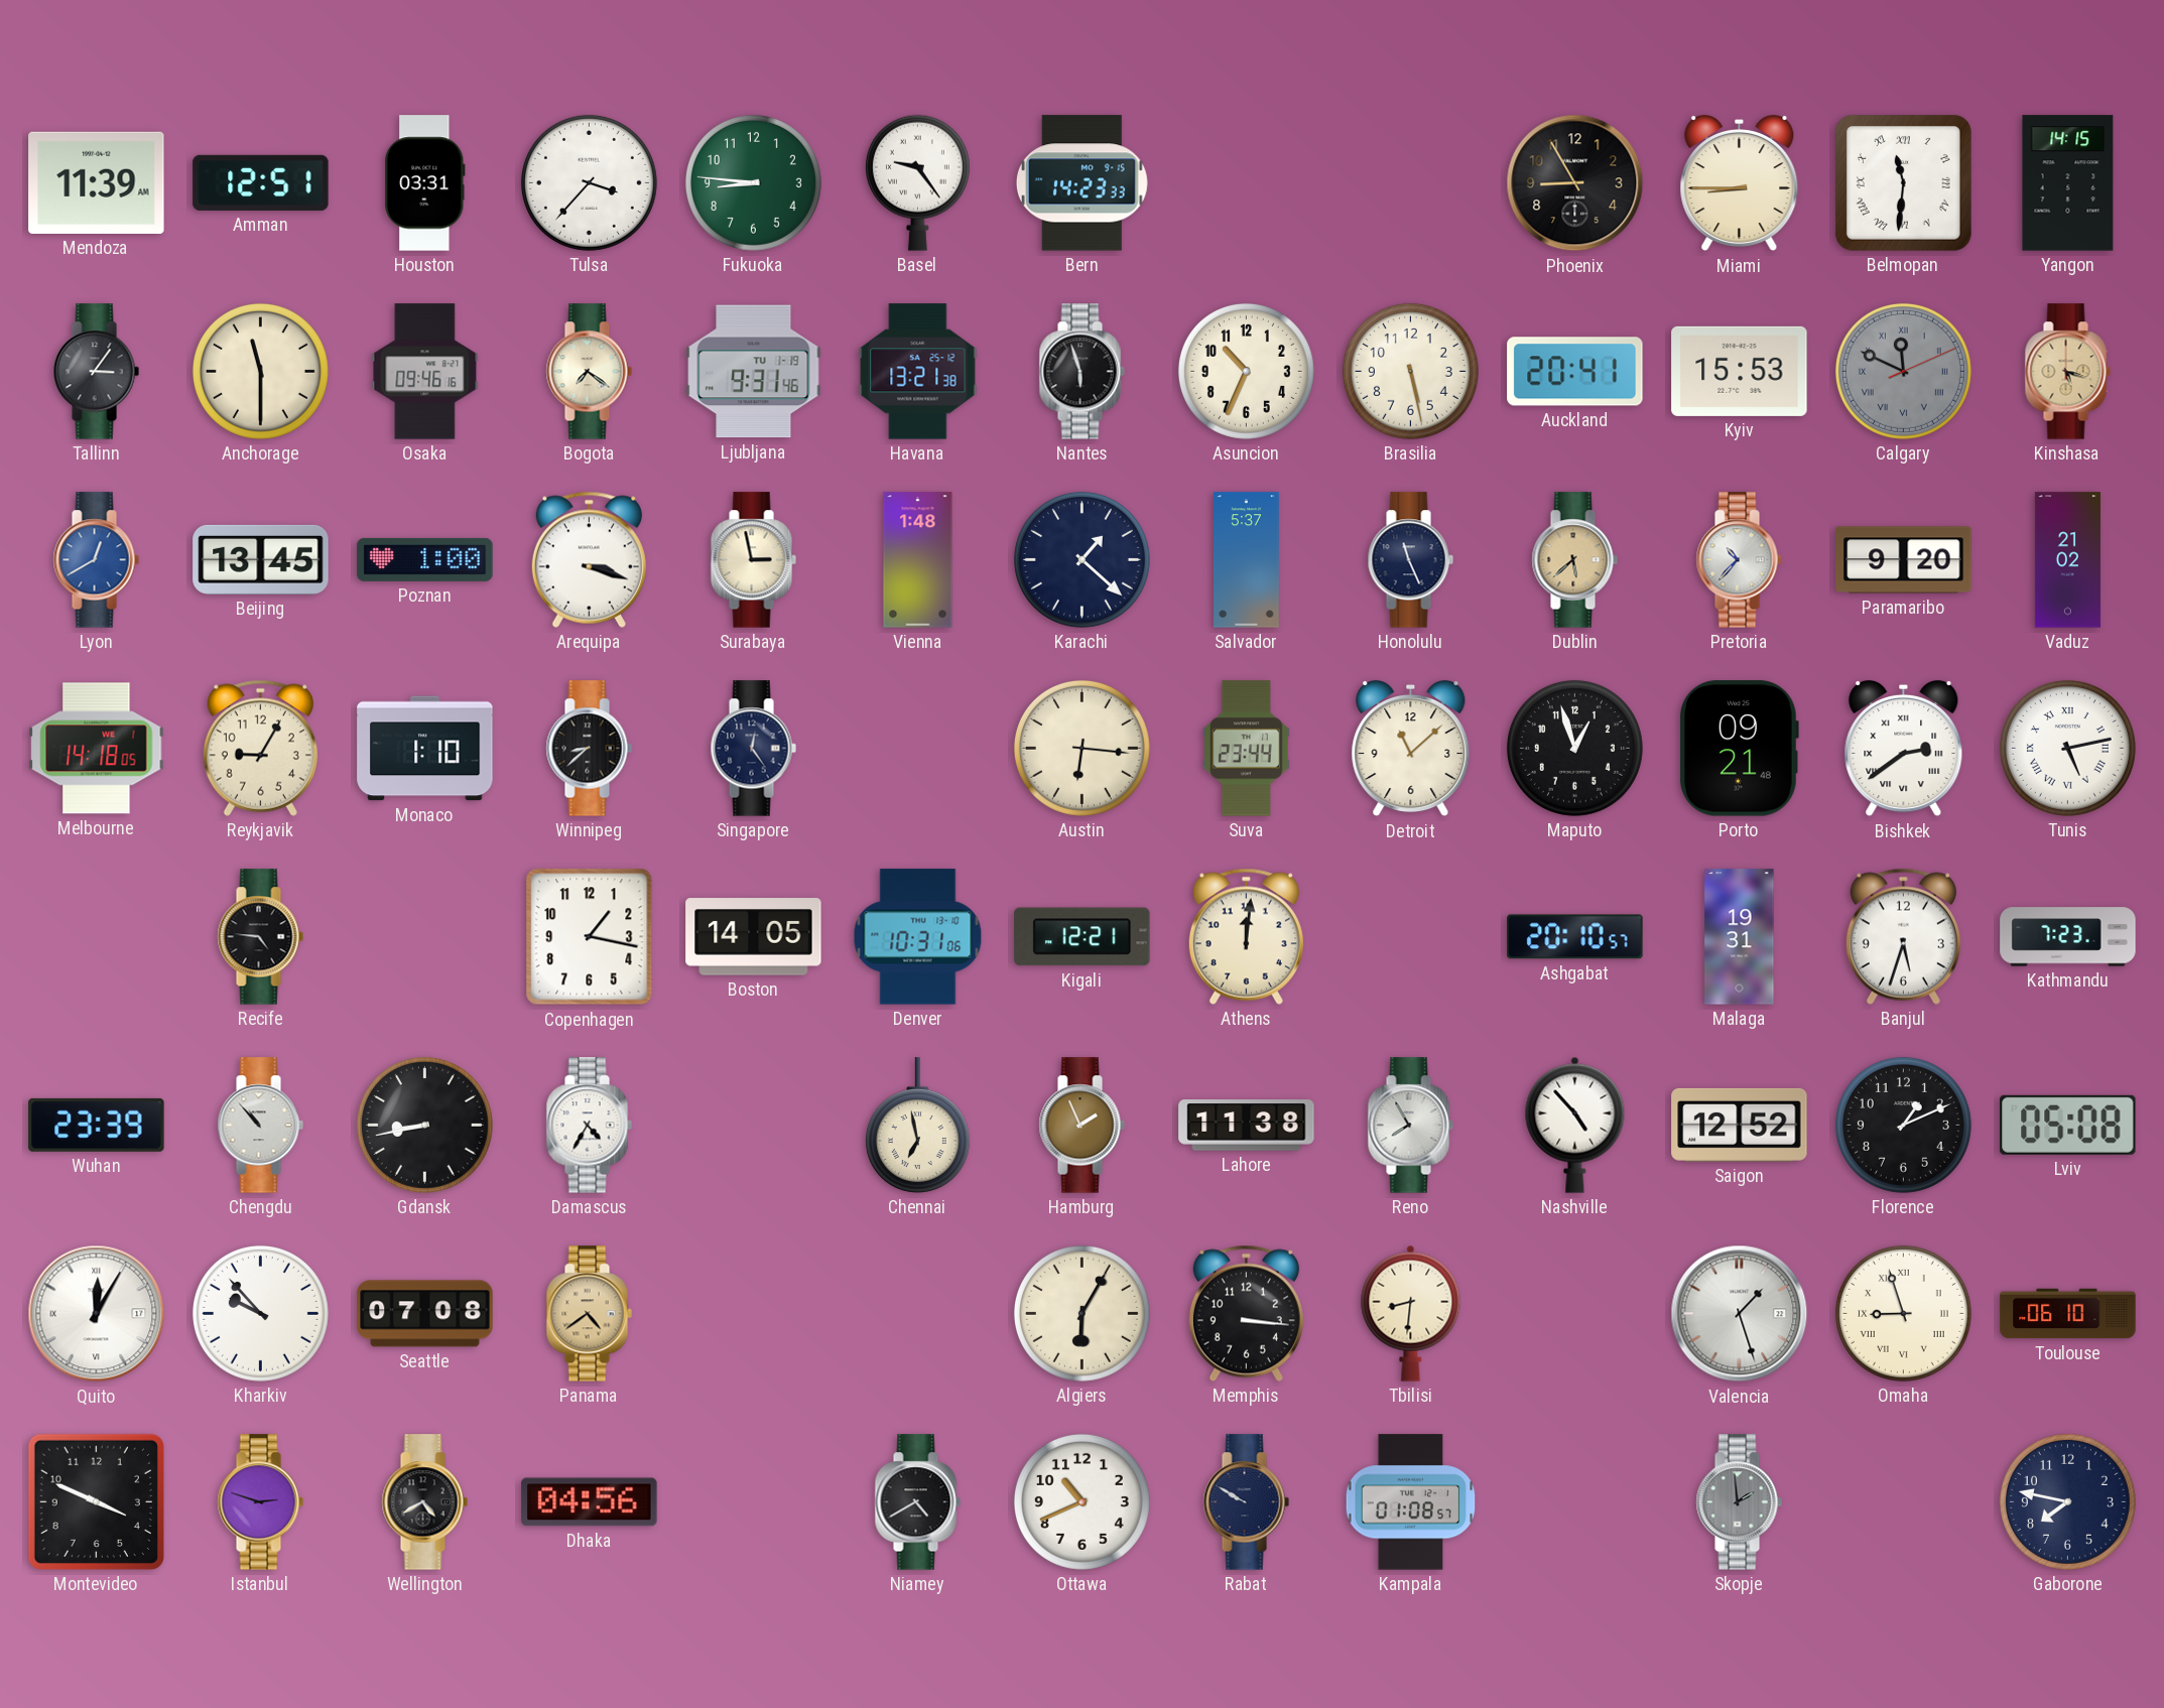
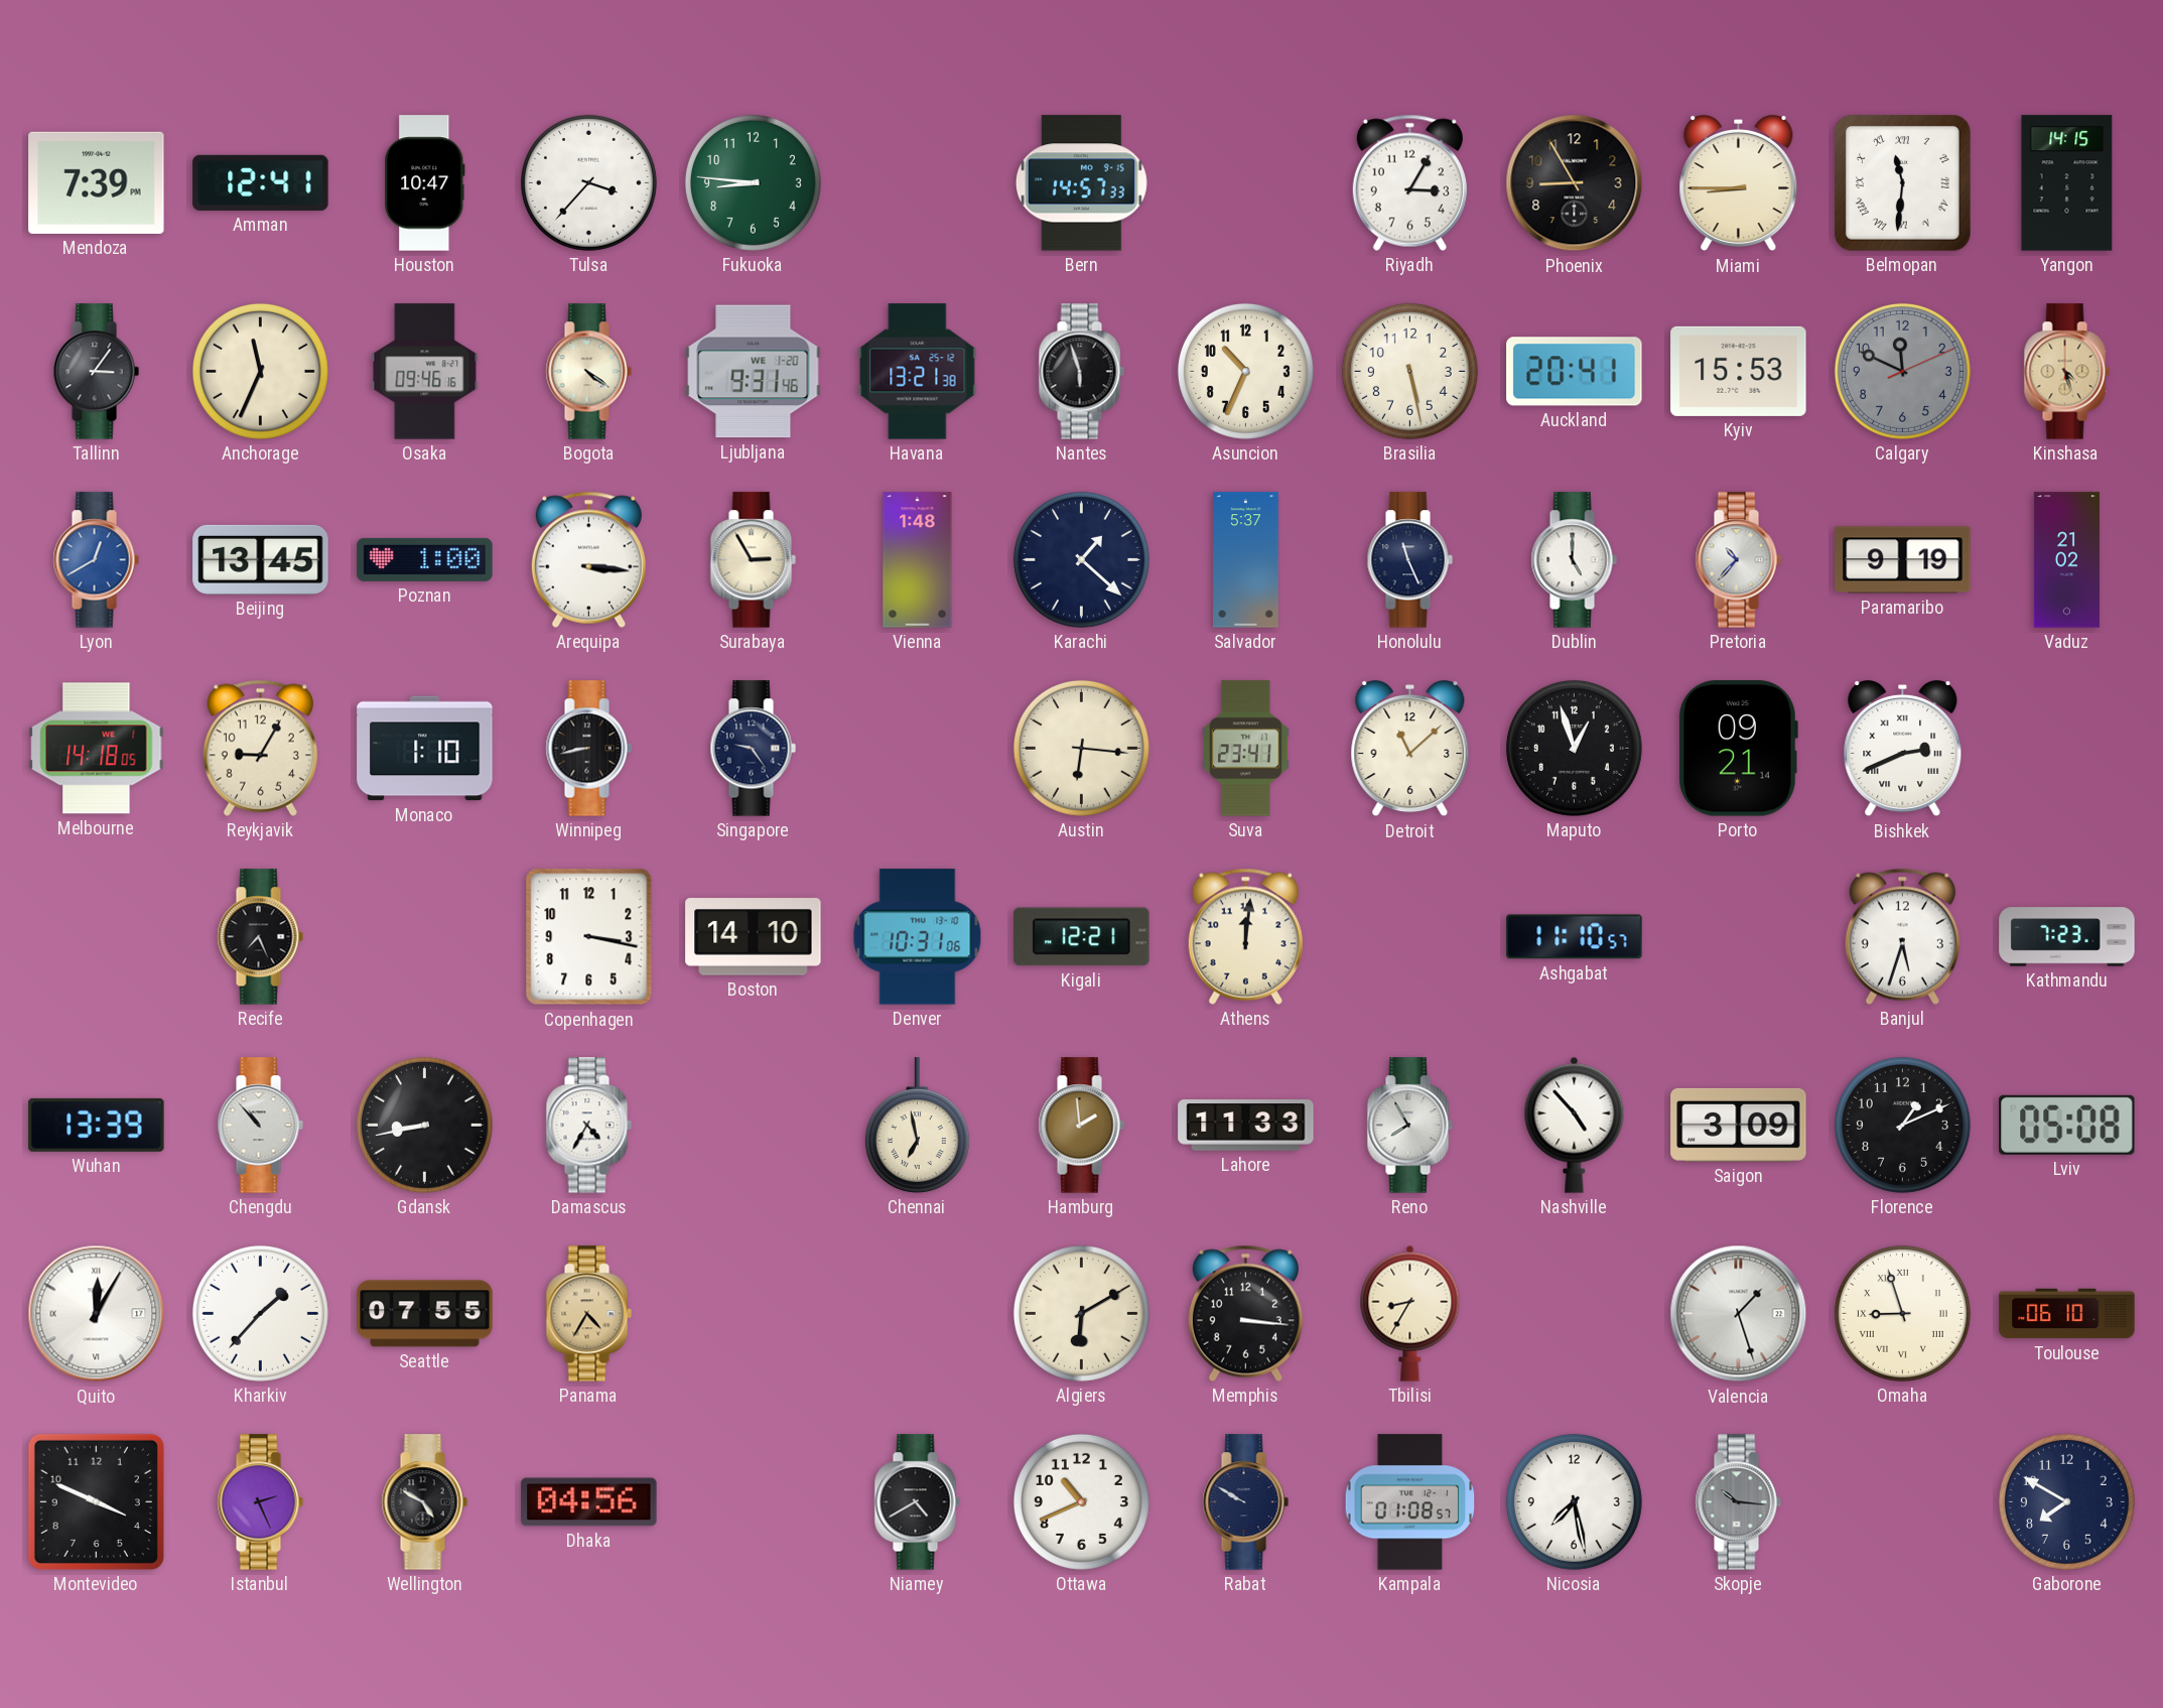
Mendoza: 11:39 -> 7:39 (97, 182)
Amman: 12:51 -> 12:41 (261, 182)
Houston: 03:31 -> 10:47 (425, 183)
Basel: 9:24 -> none (917, 182)
Bern: 14:23 -> 14:57 (1081, 183)
Riyadh: none -> 3:05 (1409, 182)
Anchorage: 11:30 -> 11:34 (260, 371)
Bogota: 7:21 -> 4:21 (588, 372)
Ljubljana date: TU 1-19 -> WE 1-20 (754, 372)
Calgary numerals: Roman -> Arabic (1902, 371)
Kinshasa: 5:18 -> 4:27 (2066, 372)
Arequipa: 3:18 -> 3:16 (588, 559)
Surabaya: 2:58 -> 2:55 (753, 560)
Dublin: 5:38 -> 5:00 (1574, 560)
Dublin dial: champagne -> white (1574, 560)
Paramaribo: 9:20 -> 9:19 (1903, 560)
Winnipeg: 8:38 -> 8:43 (588, 749)
Singapore: 12:24 -> 9:24 (753, 749)
Suva: 23:44 -> 23:41 (1245, 749)
Porto: 09:21:48 -> 09:21:14 (1739, 749)
Bishkek: 2:39 -> 2:41 (1903, 749)
Tunis: 5:13 -> none (2067, 748)
Recife: 4:46 -> 7:26 (260, 937)
Copenhagen: 1:17 -> 3:17 (589, 937)
Boston: 14:05 -> 14:10 (754, 937)
Ashgabat: 20:10 -> 11:10 (1575, 937)
Malaga: 19:31 -> none (1740, 937)
Wuhan: 23:39 -> 13:39 (97, 1125)
Hamburg: 1:56 -> 1:59 (1081, 1126)
Lahore: 11:38 -> 11:33 (1246, 1126)
Saigon: 12:52 -> 3:09 (1739, 1125)
Kharkiv: 9:53 -> 1:37 (260, 1313)
Seattle: 07:08 -> 07:55 (425, 1314)
Panama: 4:39 -> 4:35 (588, 1314)
Algiers: 6:05 -> 6:10 (1081, 1313)
Tbilisi: 8:31 -> 8:35 (1410, 1313)
Istanbul: 2:48 -> 2:26 (260, 1502)
Wellington: 4:40 -> 4:50 (424, 1502)
Nicosia: none -> 7:28 (1574, 1501)
Skopje: 1:59 -> 10:16 (1738, 1502)
Gaborone: 7:47 -> 7:50 (2066, 1501)
